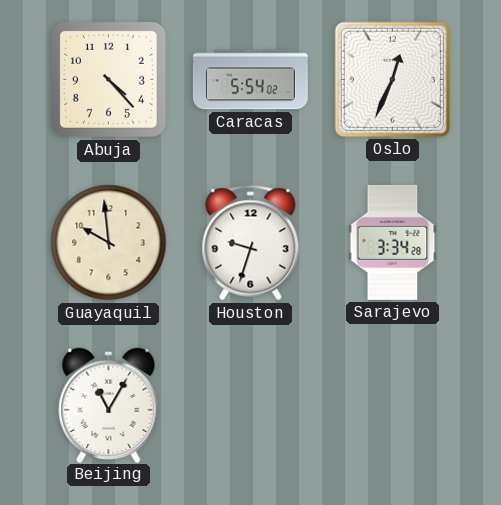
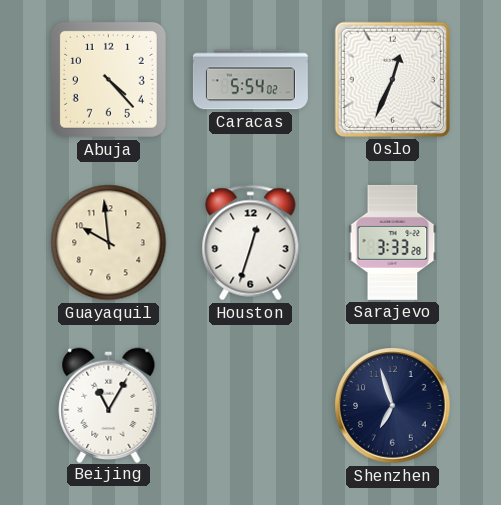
Houston: 9:33 -> 12:33 (251, 243)
Sarajevo: 3:34 -> 3:33 (393, 242)
Shenzhen: none -> 6:57 (393, 406)
